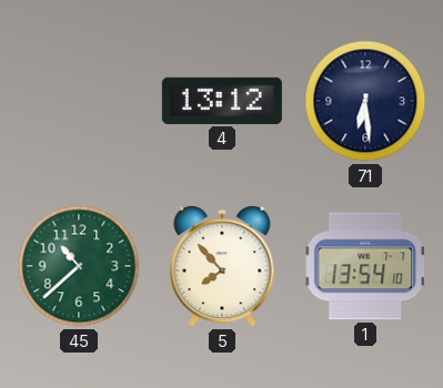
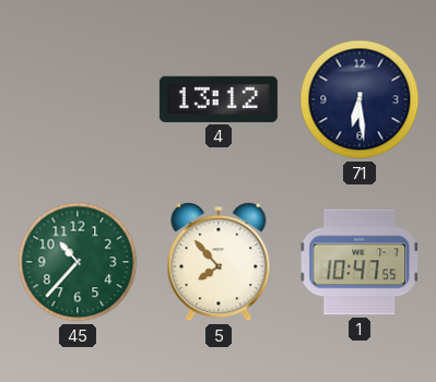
45: 10:38 -> 10:37 (78, 262)
1: 13:54 -> 10:47 (358, 262)
